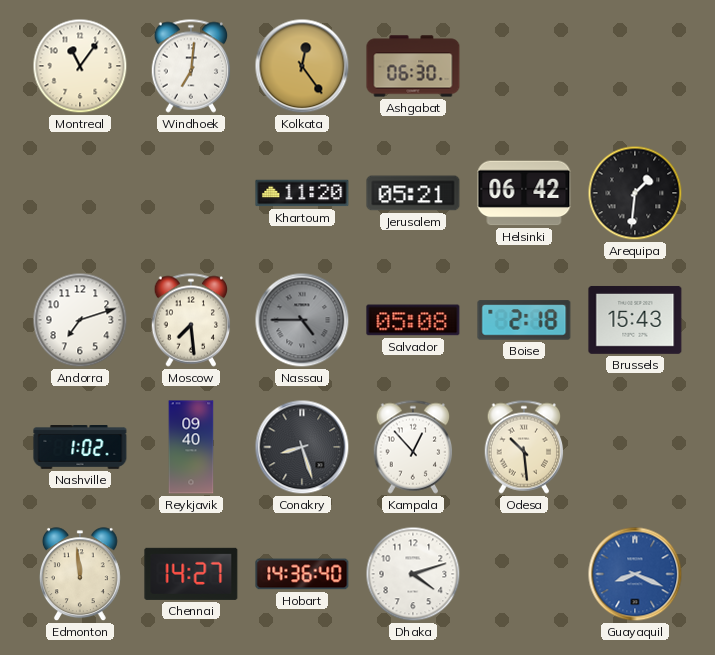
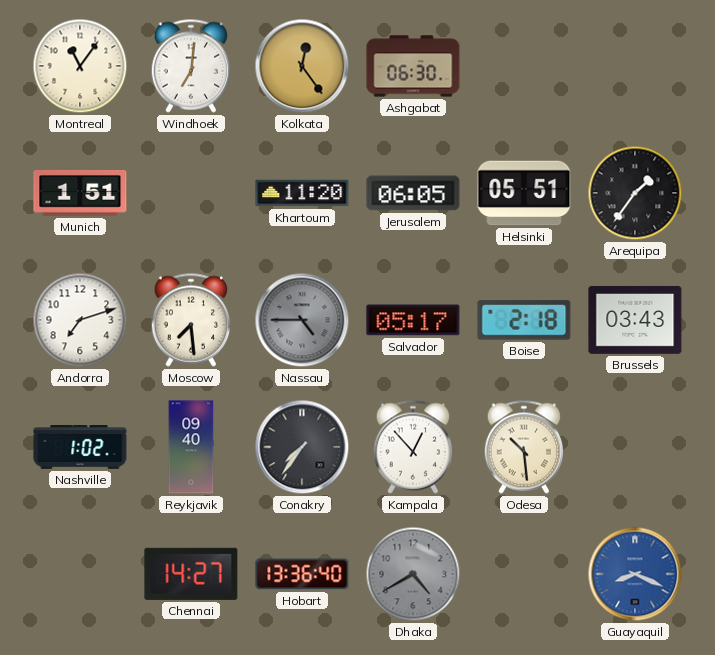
Munich: none -> 1:51 (80, 194)
Jerusalem: 05:21 -> 06:05 (413, 193)
Helsinki: 06:42 -> 05:51 (524, 193)
Arequipa: 1:31 -> 1:36 (635, 193)
Salvador: 05:08 -> 05:17 (413, 320)
Brussels: 15:43 -> 03:43 (635, 320)
Conakry: 8:27 -> 7:36 (302, 447)
Edmonton: 11:59 -> none (80, 575)
Hobart: 14:36 -> 13:36 (302, 574)
Dhaka: 4:12 -> 4:40 (413, 574)
Dhaka dial: white -> grey (413, 574)
